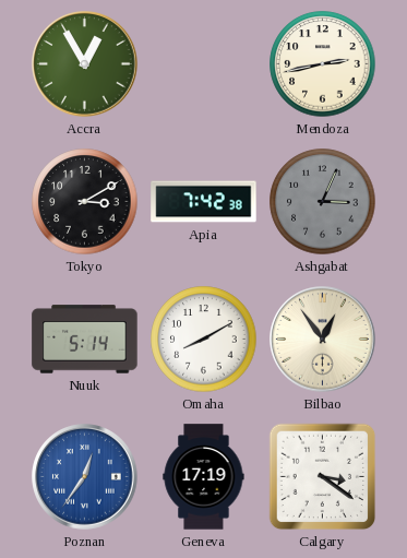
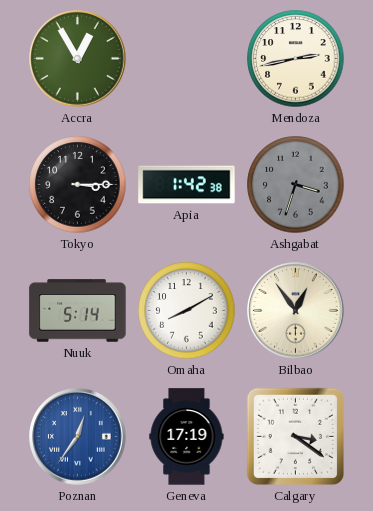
Tokyo: 3:10 -> 3:15 (78, 185)
Apia: 7:42 -> 1:42 (187, 185)
Ashgabat: 3:04 -> 3:33 (296, 185)
